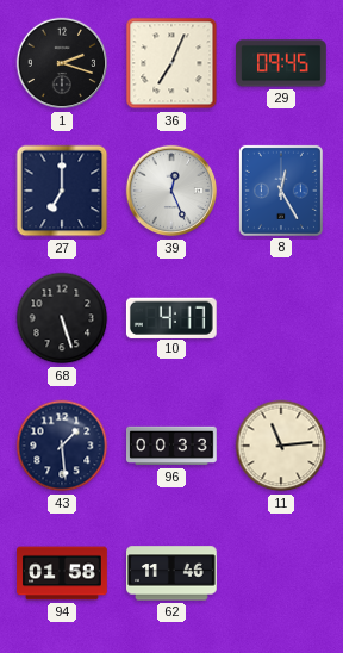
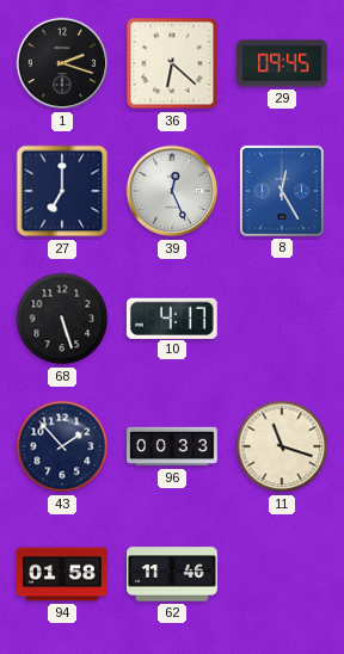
36: 7:04 -> 6:22 (172, 63)
43: 1:29 -> 1:53 (62, 446)
11: 11:14 -> 11:18 (282, 446)
